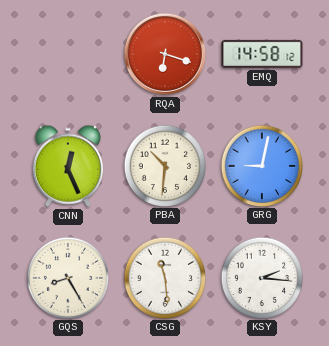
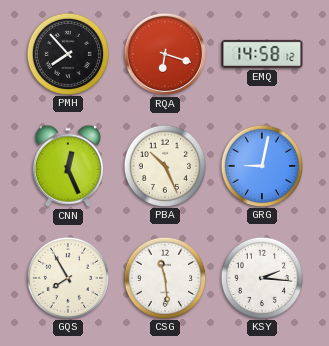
PMH: none -> 7:53 (67, 53)
PBA: 10:31 -> 10:26 (164, 165)
GQS: 8:25 -> 7:55 (67, 277)
